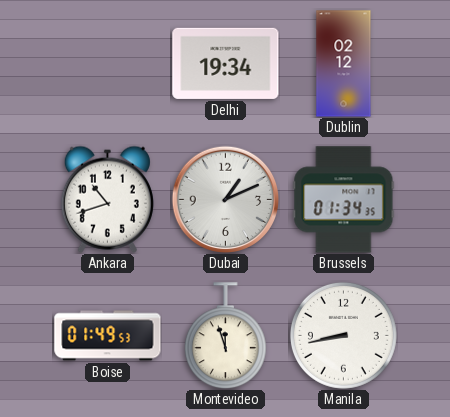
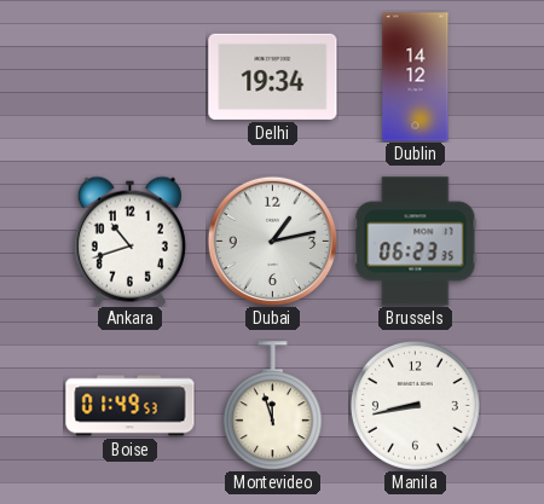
Dublin: 02:12 -> 14:12 (416, 77)
Dubai: 1:11 -> 1:13 (272, 241)
Brussels: 01:34 -> 06:23 (416, 242)
